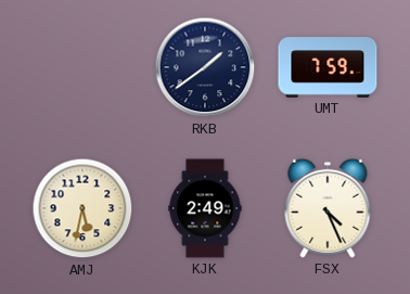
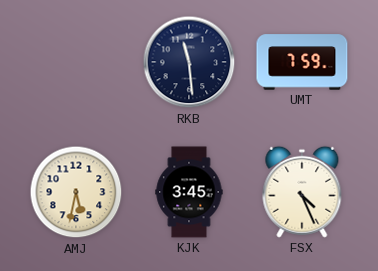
RKB: 1:39 -> 11:29 (189, 62)
KJK: 2:49 -> 3:45 (189, 192)
